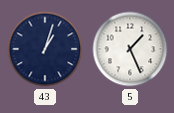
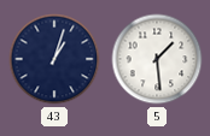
5: 1:26 -> 1:29 (157, 59)
